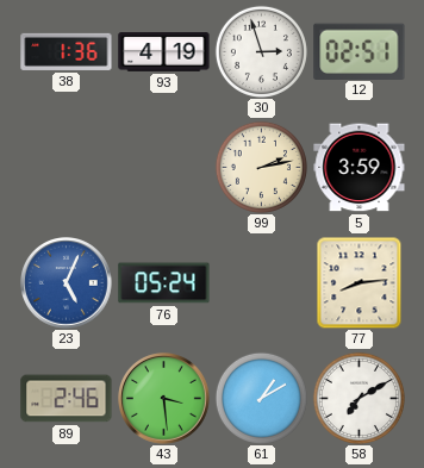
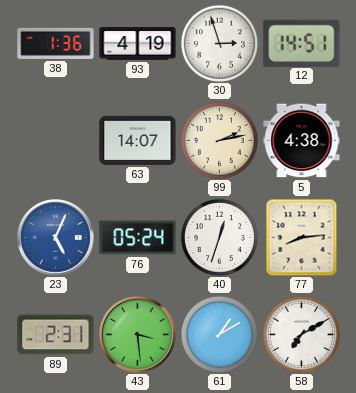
12: 02:51 -> 14:51 (302, 43)
63: none -> 14:07 (138, 140)
5: 3:59 -> 4:38 (302, 141)
40: none -> 12:33 (219, 237)
89: 2:46 -> 2:31 (56, 335)
